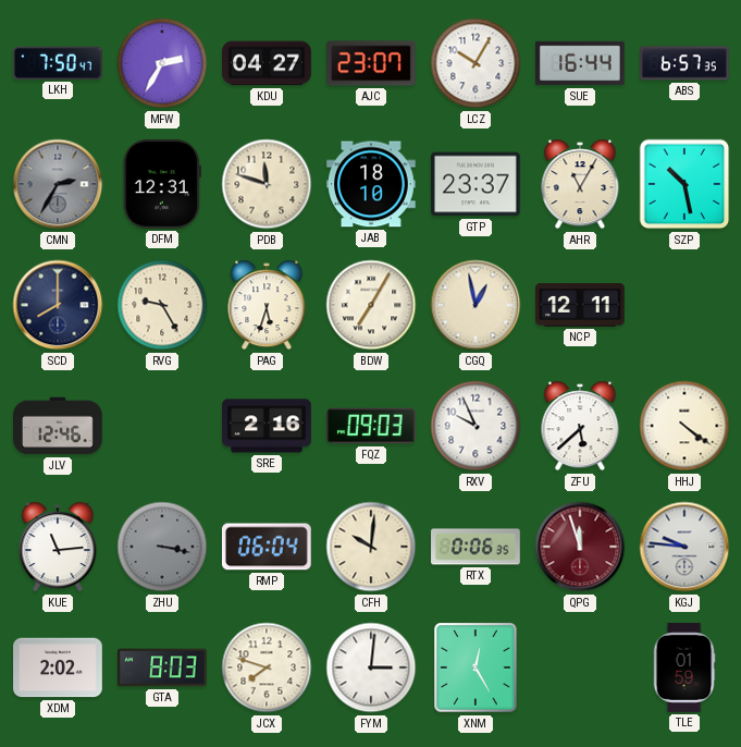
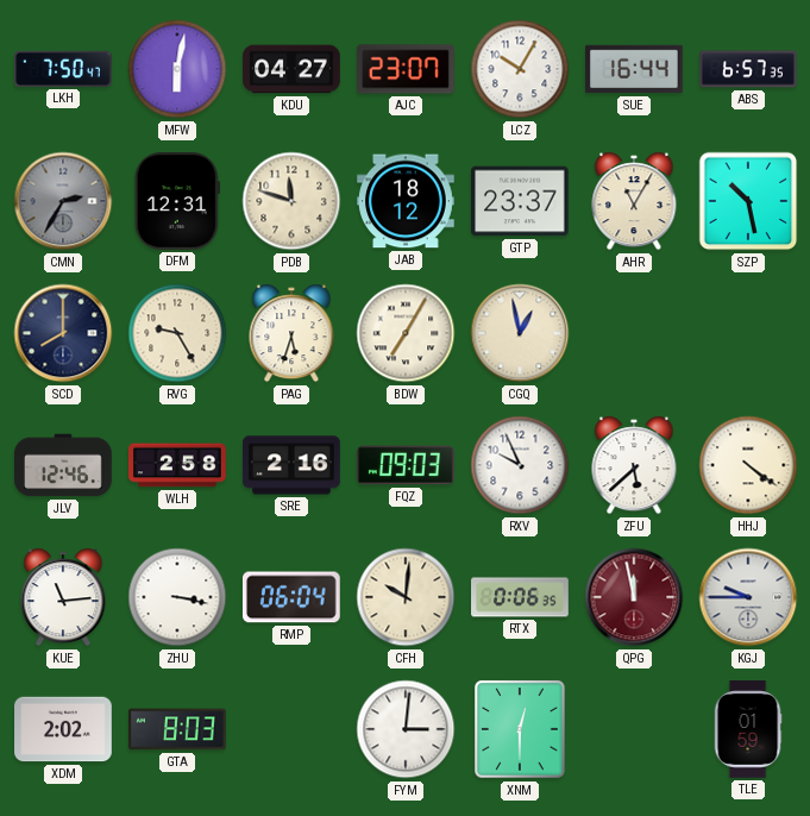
MFW: 2:35 -> 6:02 (177, 69)
JAB: 18:10 -> 18:12 (407, 201)
NCP: 12:11 -> none (581, 306)
WLH: none -> 2:58 (177, 465)
ZHU dial: grey -> white (177, 597)
QPG: 11:57 -> 11:58 (634, 597)
KGJ: 9:46 -> 9:45 (748, 597)
JCX: 7:48 -> none (267, 668)
XNM: 12:25 -> 12:30 (520, 729)
